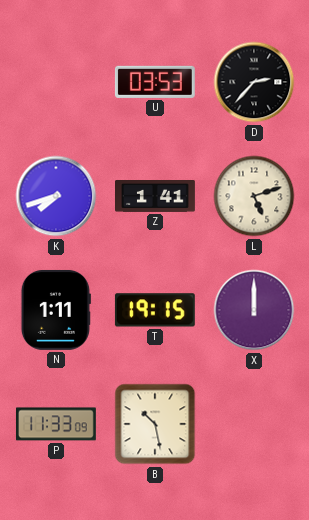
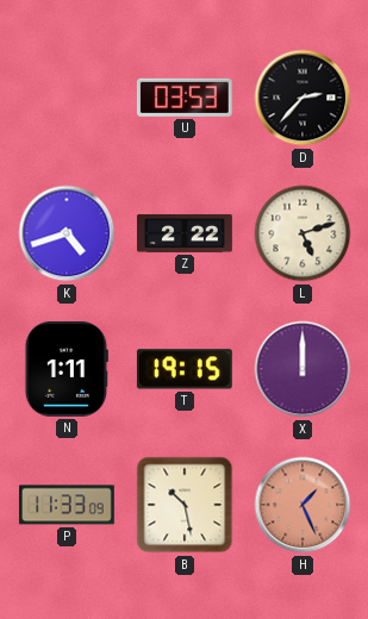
K: 7:42 -> 4:42 (67, 233)
Z: 1:41 -> 2:22 (186, 235)
H: none -> 1:26 (302, 505)
